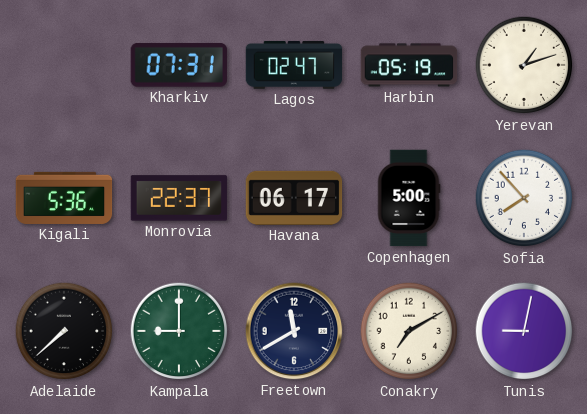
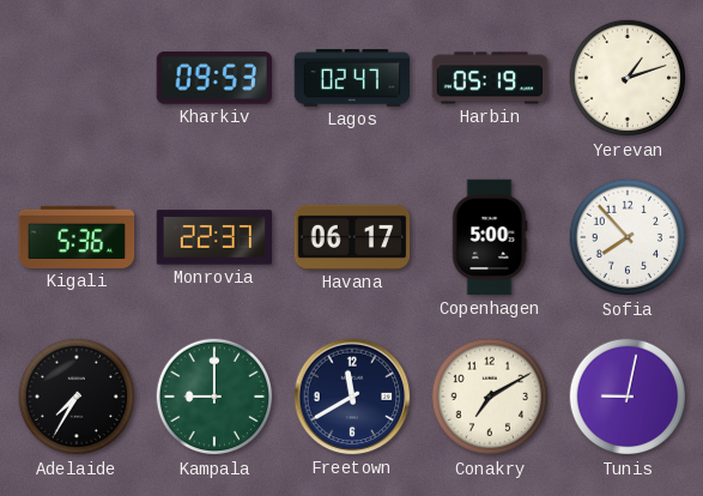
Kharkiv: 07:31 -> 09:53 (214, 78)
Adelaide: 7:38 -> 7:35 (77, 397)
